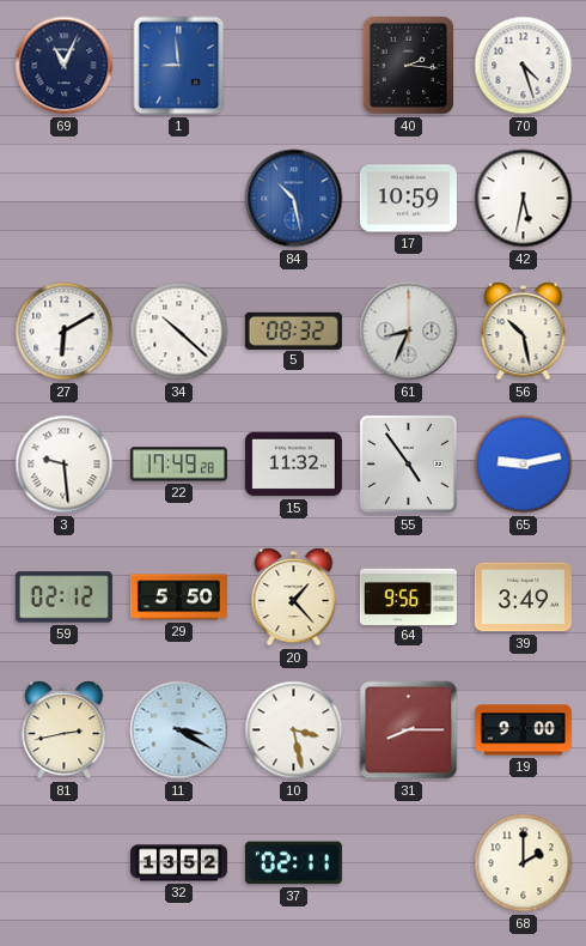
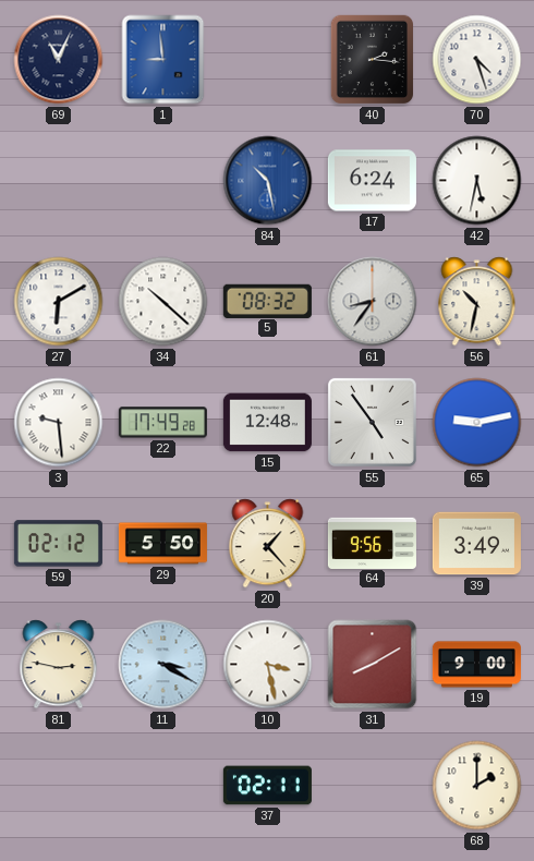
17: 10:59 -> 6:24 (372, 181)
61: 8:34 -> 8:36 (373, 302)
56: 10:28 -> 10:32 (477, 302)
15: 11:32 -> 12:48 (267, 423)
81: 2:43 -> 2:47 (59, 665)
31: 8:15 -> 8:10 (373, 665)
32: 13:52 -> none (178, 863)
